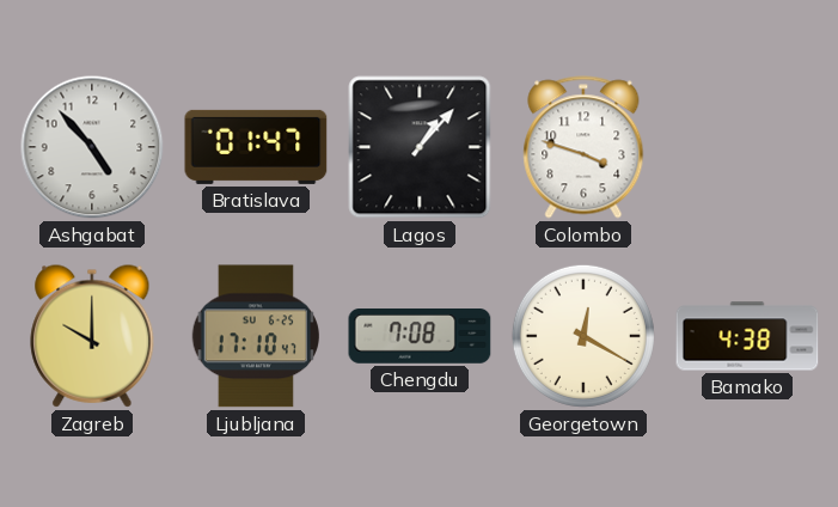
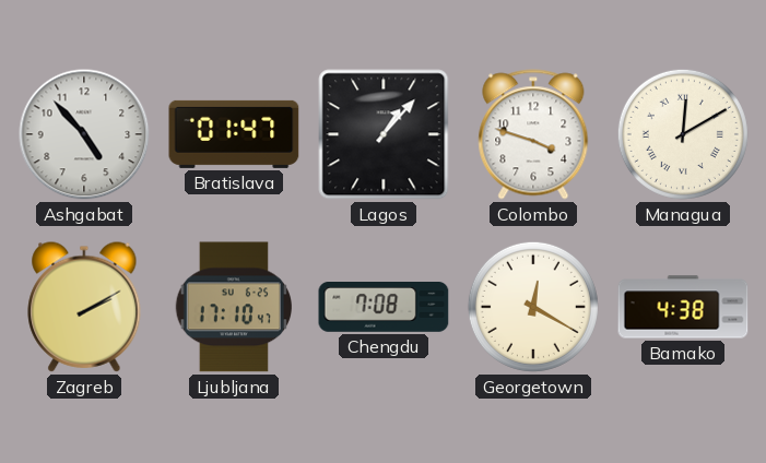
Managua: none -> 12:10 (683, 134)
Zagreb: 10:00 -> 2:10 (84, 307)
